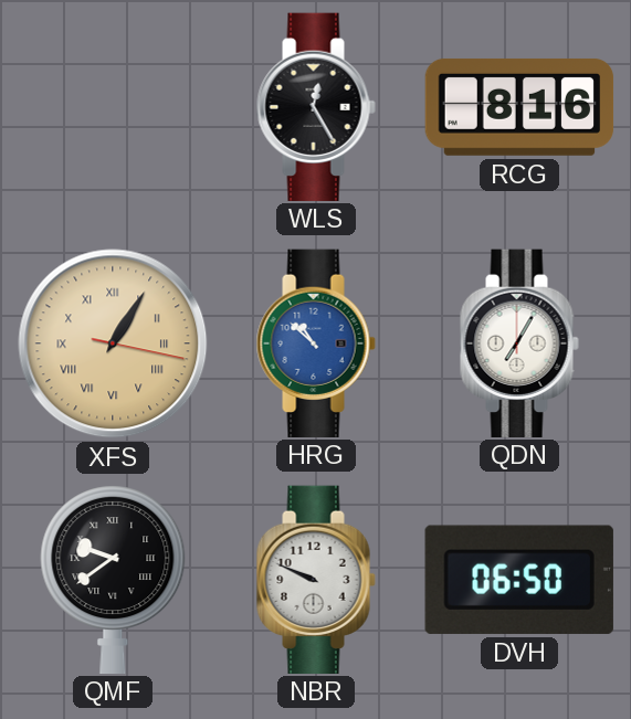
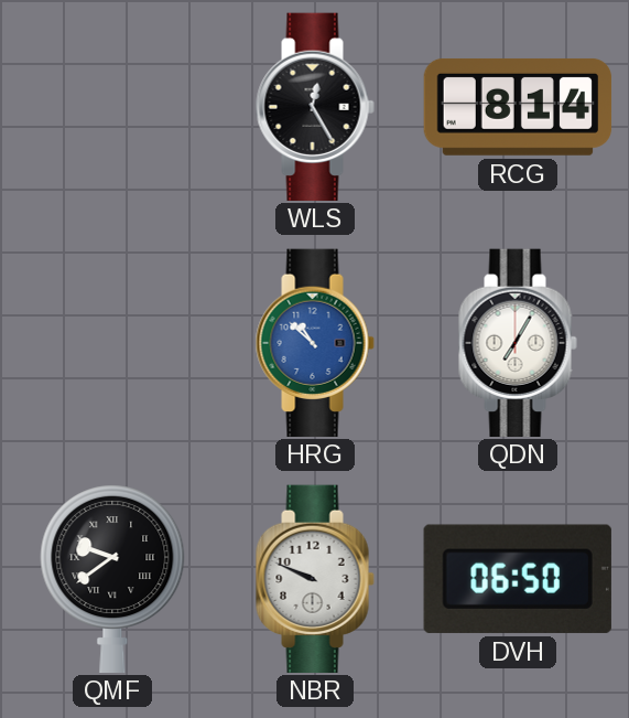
RCG: 8:16 -> 8:14 (518, 107)
XFS: 1:05 -> none (113, 343)
